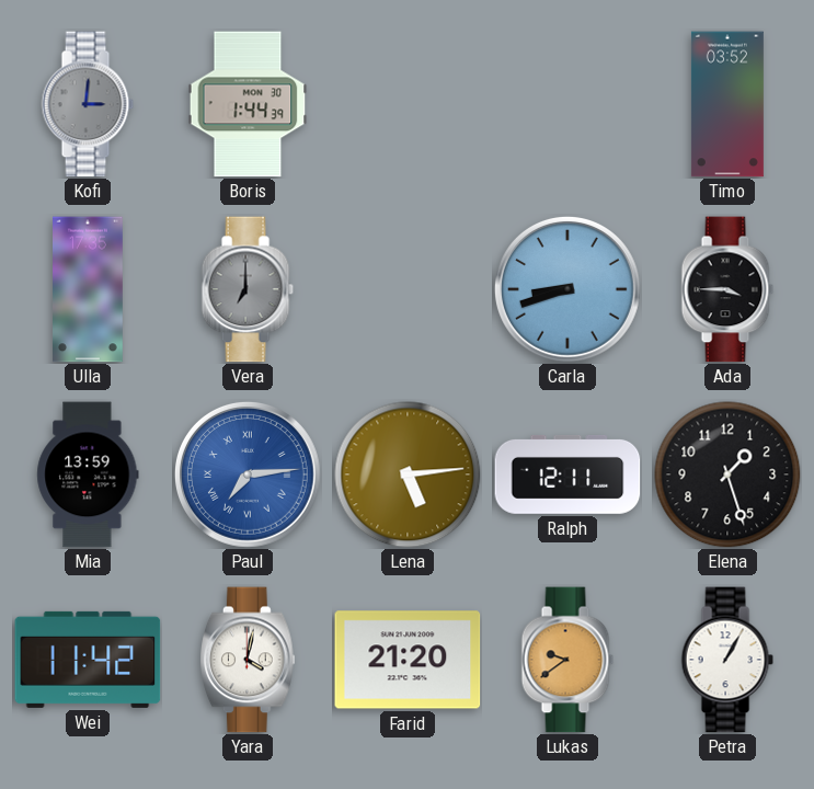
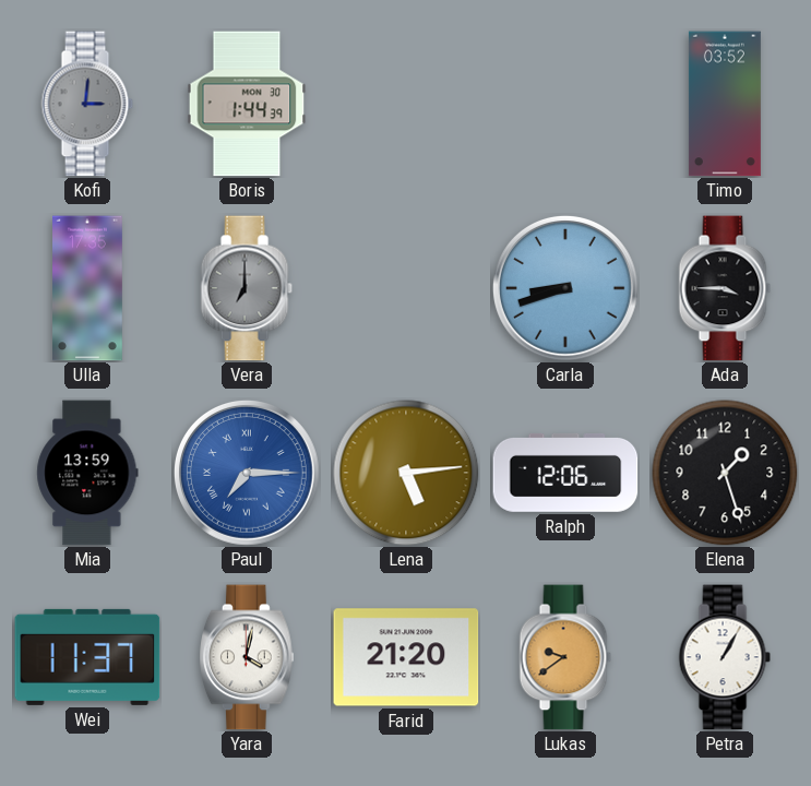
Paul: 7:14 -> 7:15 (247, 473)
Ralph: 12:11 -> 12:06 (565, 473)
Wei: 11:42 -> 11:37 (87, 657)
